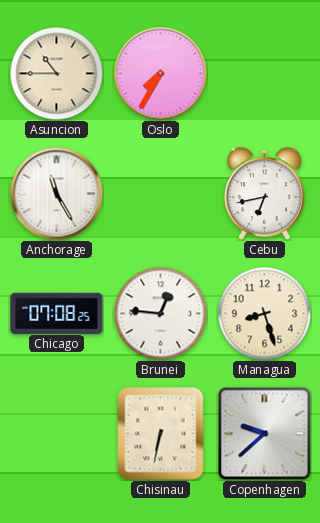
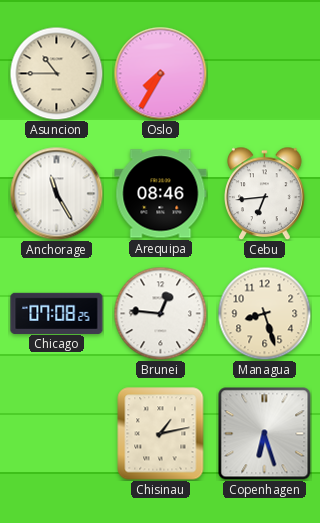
Arequipa: none -> 08:46 (161, 194)
Cebu: 6:43 -> 6:44 (265, 193)
Chisinau: 6:32 -> 1:13 (161, 434)
Copenhagen: 9:38 -> 6:27 (264, 433)
